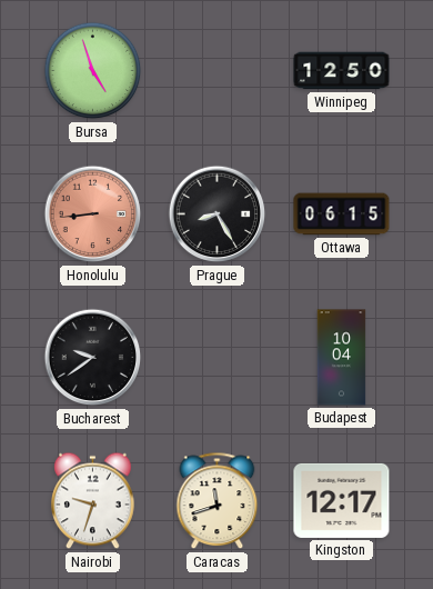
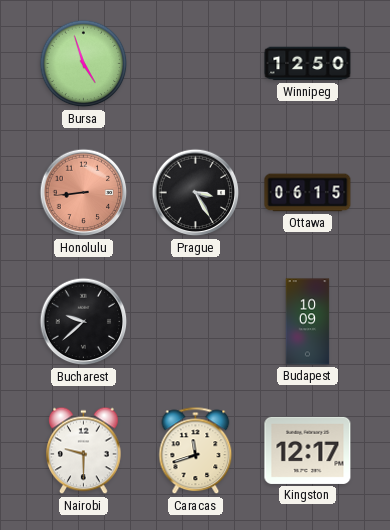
Prague: 8:25 -> 3:25 (196, 193)
Bucharest: 9:39 -> 9:38 (84, 322)
Budapest: 10:04 -> 10:09 (308, 322)
Nairobi: 9:33 -> 9:30 (84, 451)
